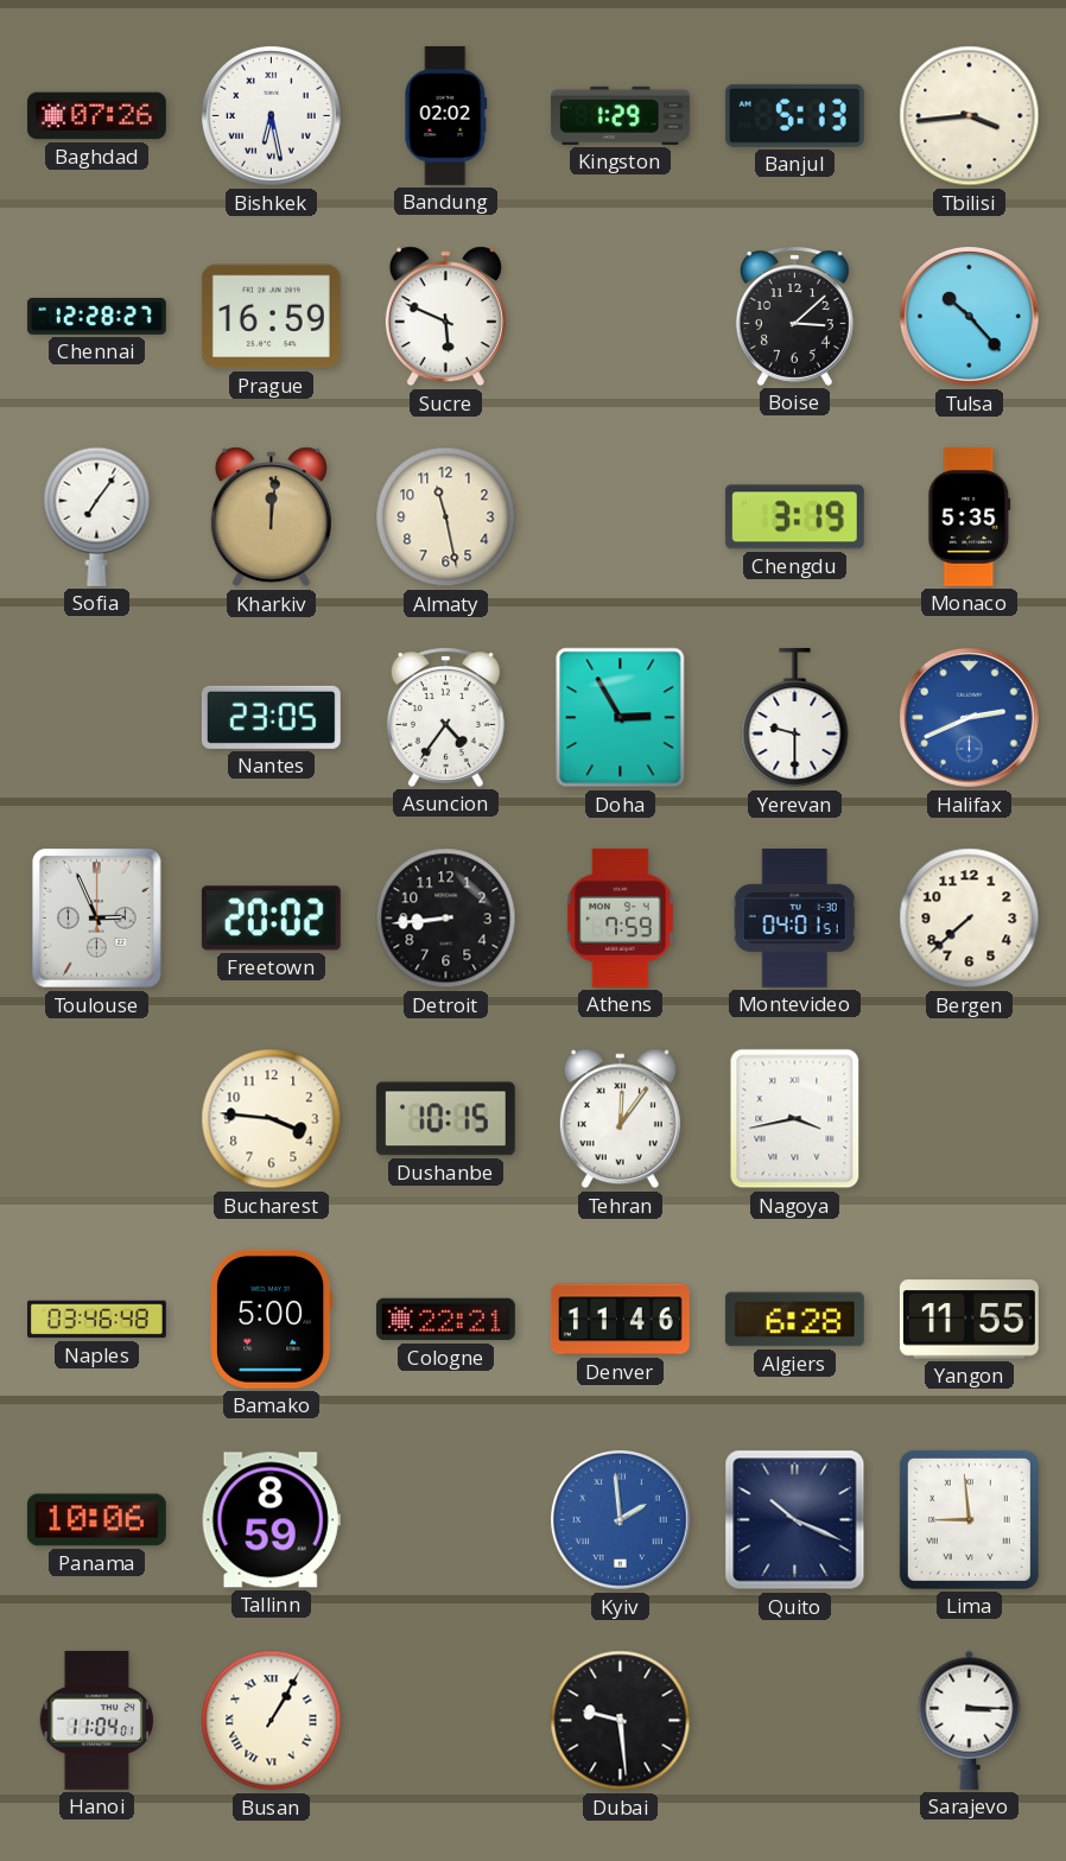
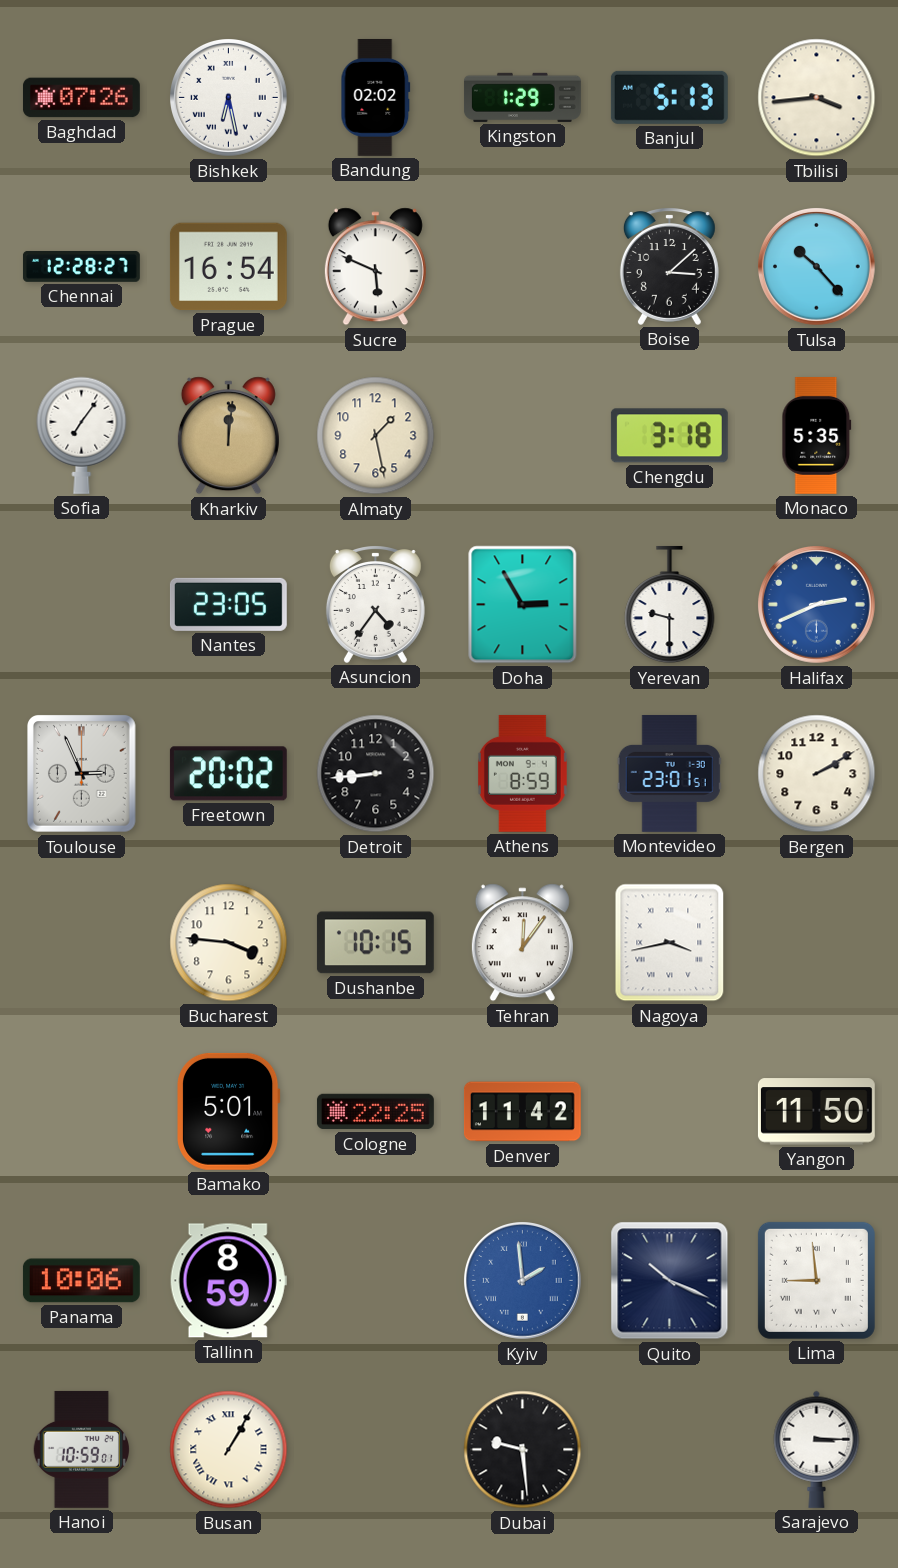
Prague: 16:59 -> 16:54 (228, 267)
Almaty: 11:28 -> 1:28 (376, 436)
Chengdu: 3:19 -> 3:18 (669, 436)
Athens: 7:59 -> 8:59 (522, 773)
Montevideo: 04:01 -> 23:01 (669, 773)
Bergen: 7:38 -> 2:10 (817, 774)
Naples: 03:46 -> none (96, 1320)
Bamako: 5:00 -> 5:01 (229, 1111)
Cologne: 22:21 -> 22:25 (375, 1112)
Denver: 11:46 -> 11:42 (522, 1112)
Algiers: 6:28 -> none (794, 1320)
Yangon: 11:55 -> 11:50 (816, 1112)
Hanoi: 11:04 -> 10:59 (81, 1449)
